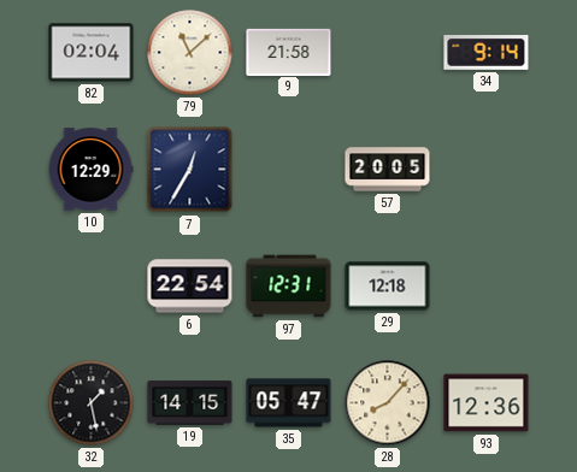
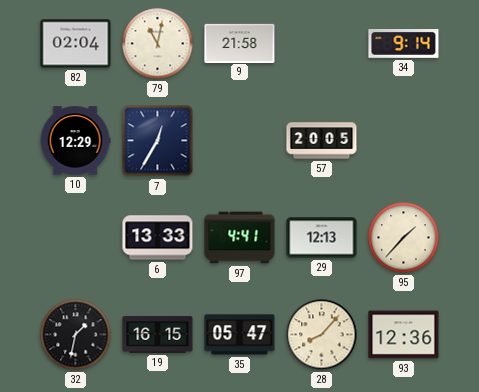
79: 11:08 -> 11:02 (158, 44)
6: 22:54 -> 13:33 (158, 238)
97: 12:31 -> 4:41 (240, 238)
29: 12:18 -> 12:13 (322, 238)
95: none -> 1:37 (404, 238)
32: 1:28 -> 1:32 (76, 335)
19: 14:15 -> 16:15 (158, 335)
